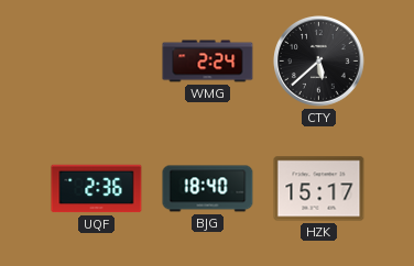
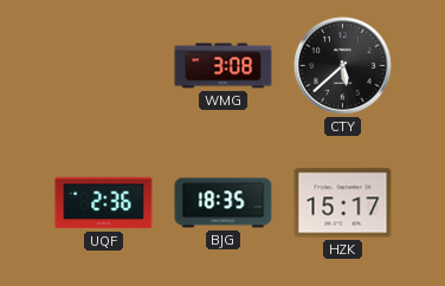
WMG: 2:24 -> 3:08 (224, 66)
BJG: 18:40 -> 18:35 (224, 203)
